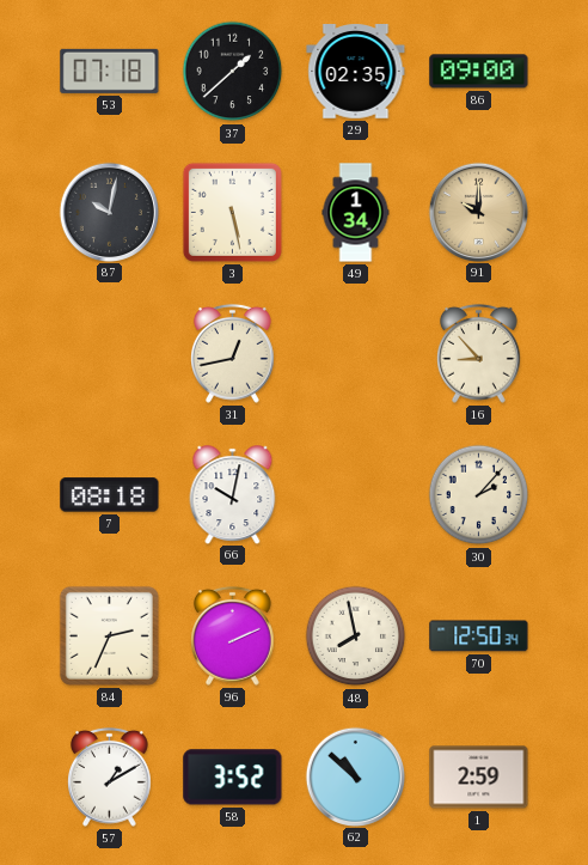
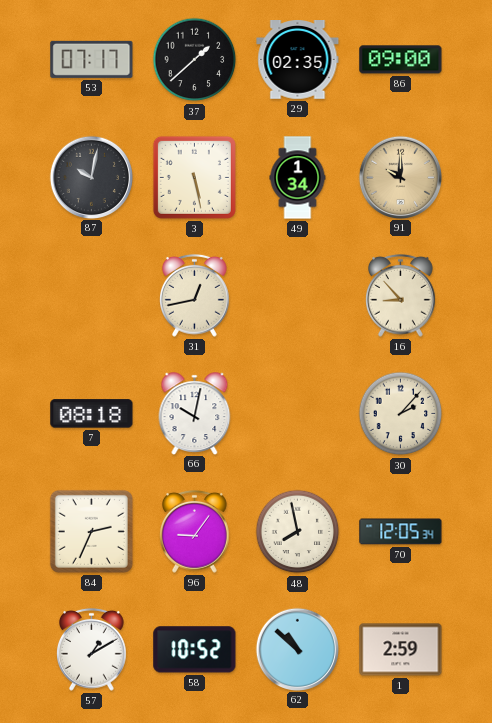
53: 07:18 -> 07:17 (92, 59)
96: 2:11 -> 9:06 (195, 531)
70: 12:50 -> 12:05 (401, 532)
58: 3:52 -> 10:52 (195, 650)
